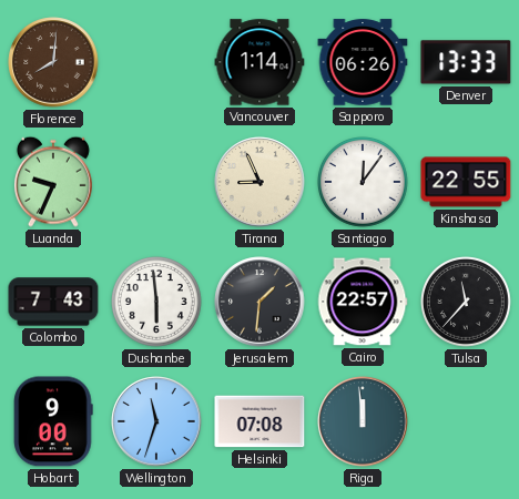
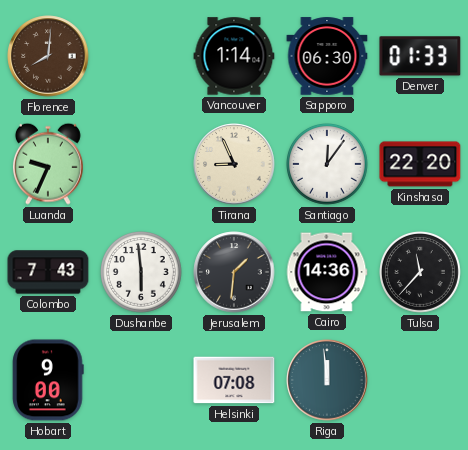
Sapporo: 06:26 -> 06:30 (327, 56)
Denver: 13:33 -> 01:33 (420, 56)
Kinshasa: 22:55 -> 22:20 (420, 164)
Cairo: 22:57 -> 14:36 (327, 272)
Wellington: 11:33 -> none (156, 421)
